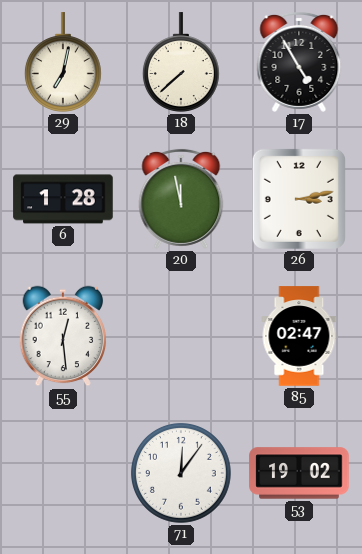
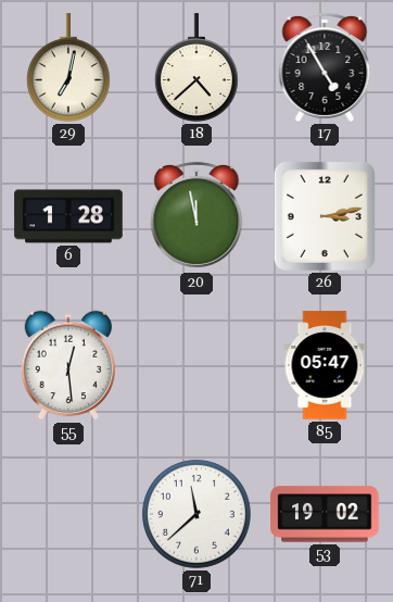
18: 7:38 -> 4:38 (196, 67)
85: 02:47 -> 05:47 (325, 365)
71: 12:06 -> 11:38 (196, 514)
